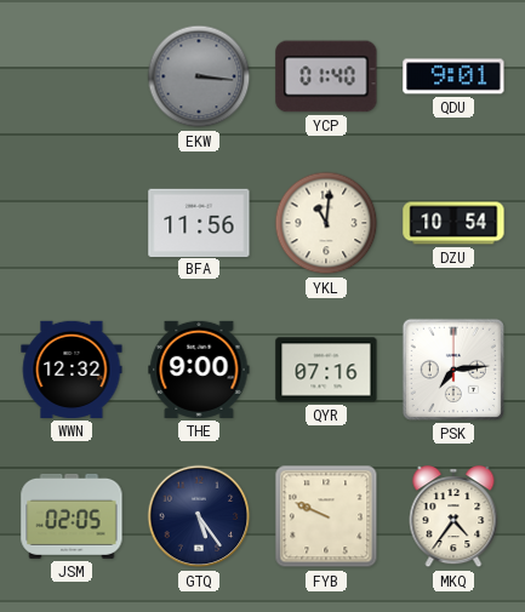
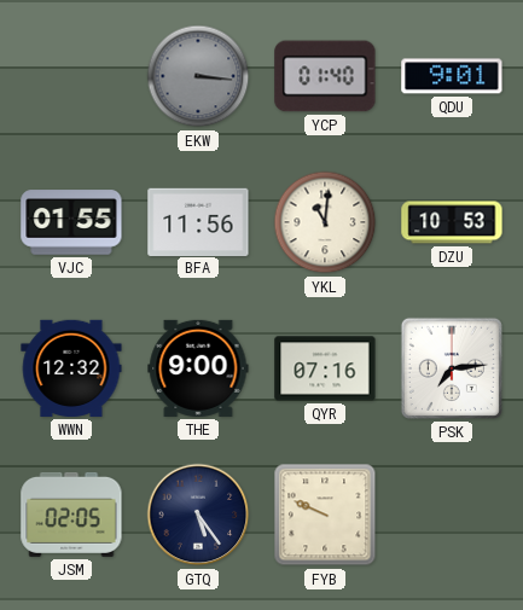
VJC: none -> 01:55 (71, 222)
DZU: 10:54 -> 10:53 (452, 222)
MKQ: 4:36 -> none (453, 517)
